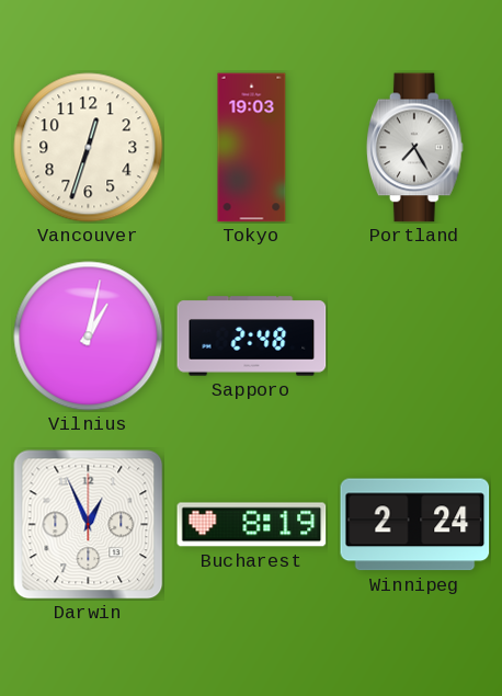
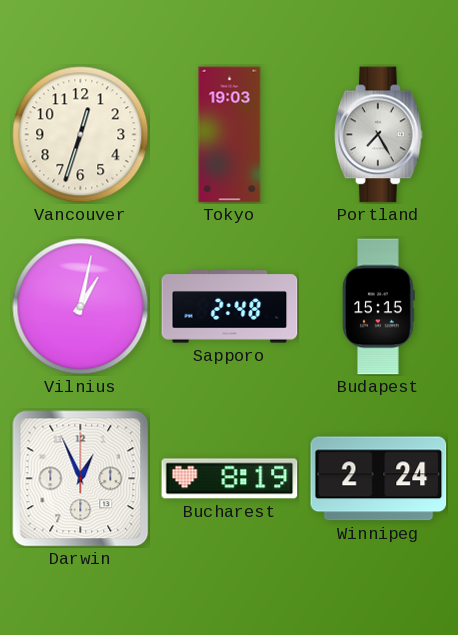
Budapest: none -> 15:15 (379, 307)
